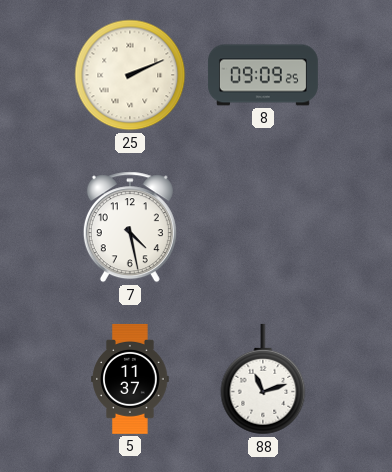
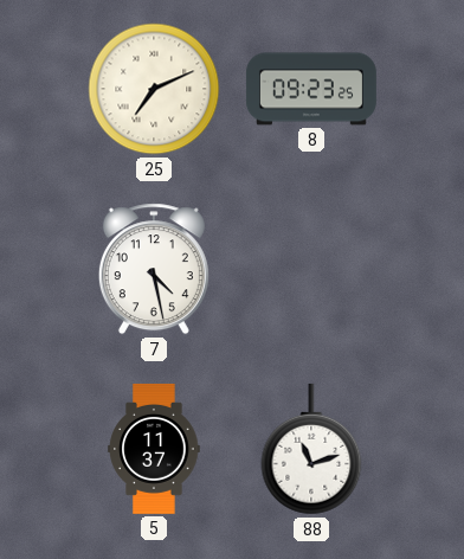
25: 2:11 -> 7:11 (154, 89)
8: 09:09 -> 09:23 (311, 89)
